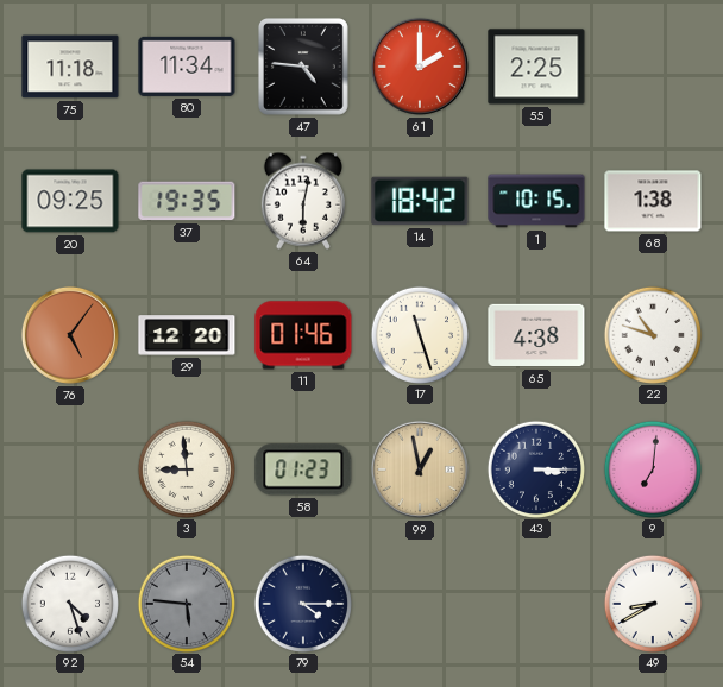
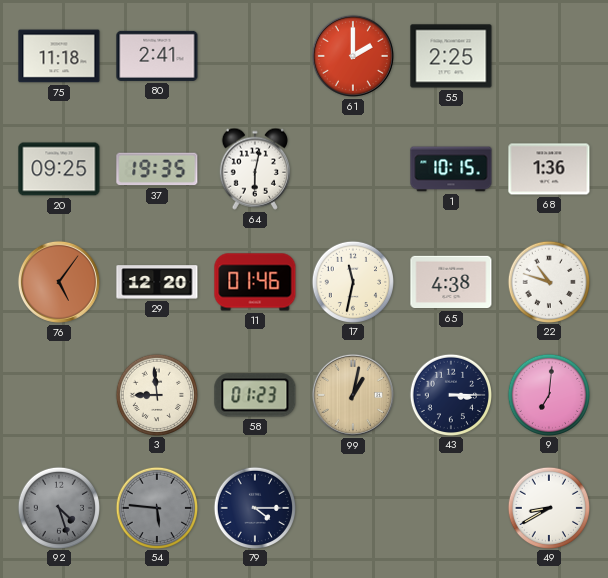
80: 11:34 -> 2:41 (157, 56)
47: 4:46 -> none (303, 67)
14: 18:42 -> none (420, 201)
68: 1:38 -> 1:36 (549, 169)
17: 11:27 -> 11:32 (352, 281)
99: 12:58 -> 1:02 (353, 395)
92 dial: white -> grey (58, 507)
